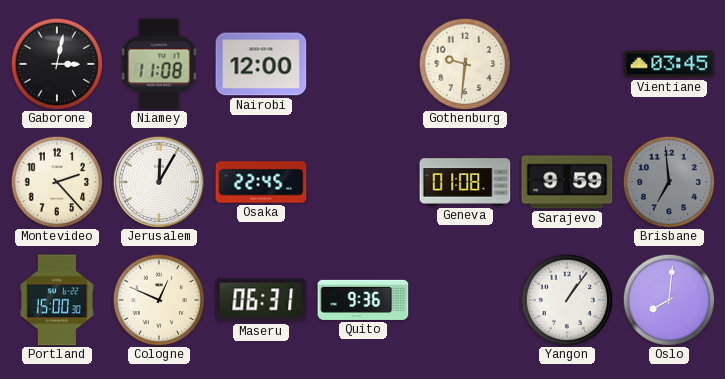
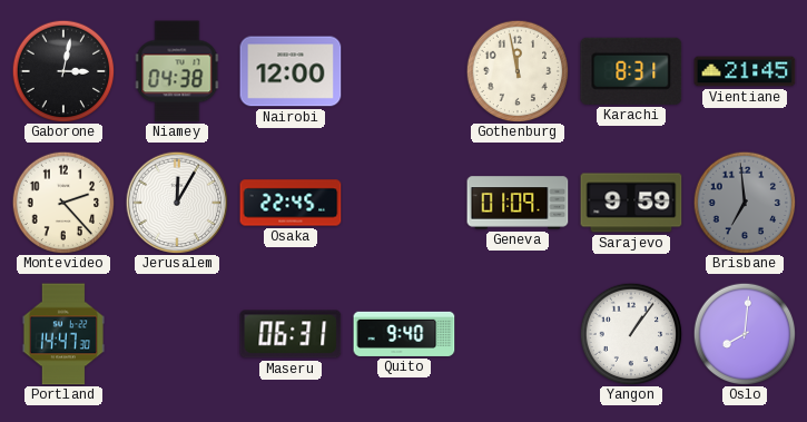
Niamey: 11:08 -> 04:38 (177, 71)
Gothenburg: 9:31 -> 11:58 (518, 71)
Karachi: none -> 8:31 (631, 71)
Vientiane: 03:45 -> 21:45 (745, 71)
Geneva: 01:08 -> 01:09 (518, 203)
Portland: 15:00 -> 14:47 (63, 334)
Cologne: 12:49 -> none (159, 300)
Quito: 9:36 -> 9:40 (404, 334)
